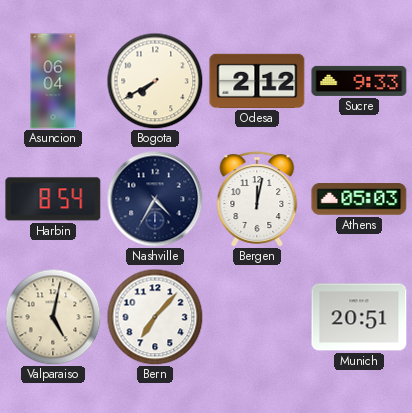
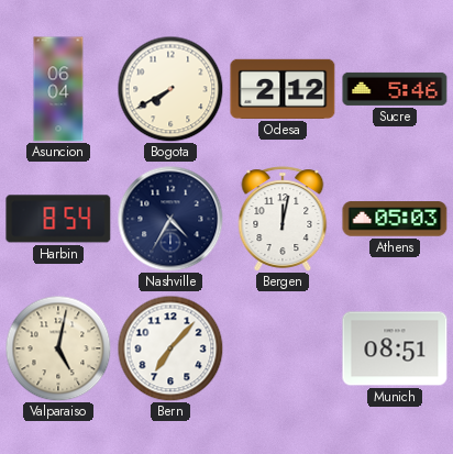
Sucre: 9:33 -> 5:46 (395, 89)
Munich: 20:51 -> 08:51 (395, 348)
